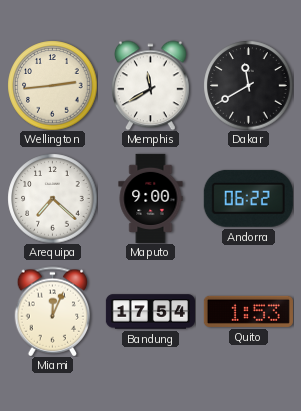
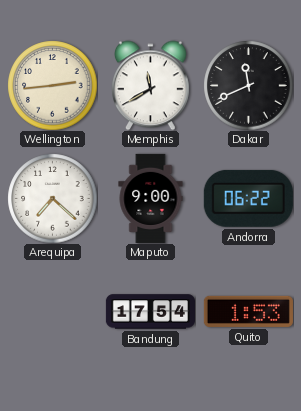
Dakar: 11:40 -> 11:41 (248, 85)
Miami: 12:04 -> none (53, 311)
